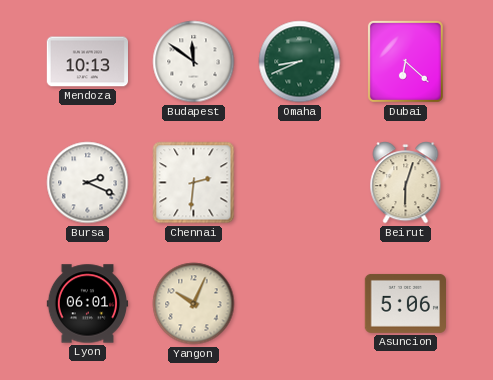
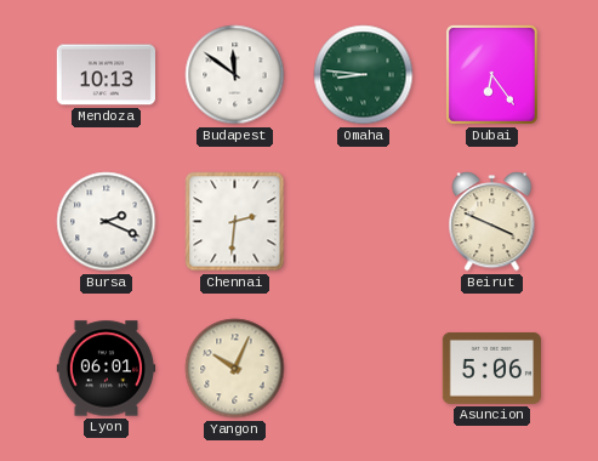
Omaha: 8:41 -> 8:46 (364, 75)
Dubai: 6:22 -> 6:24 (491, 74)
Beirut: 6:03 -> 3:49 (492, 222)
